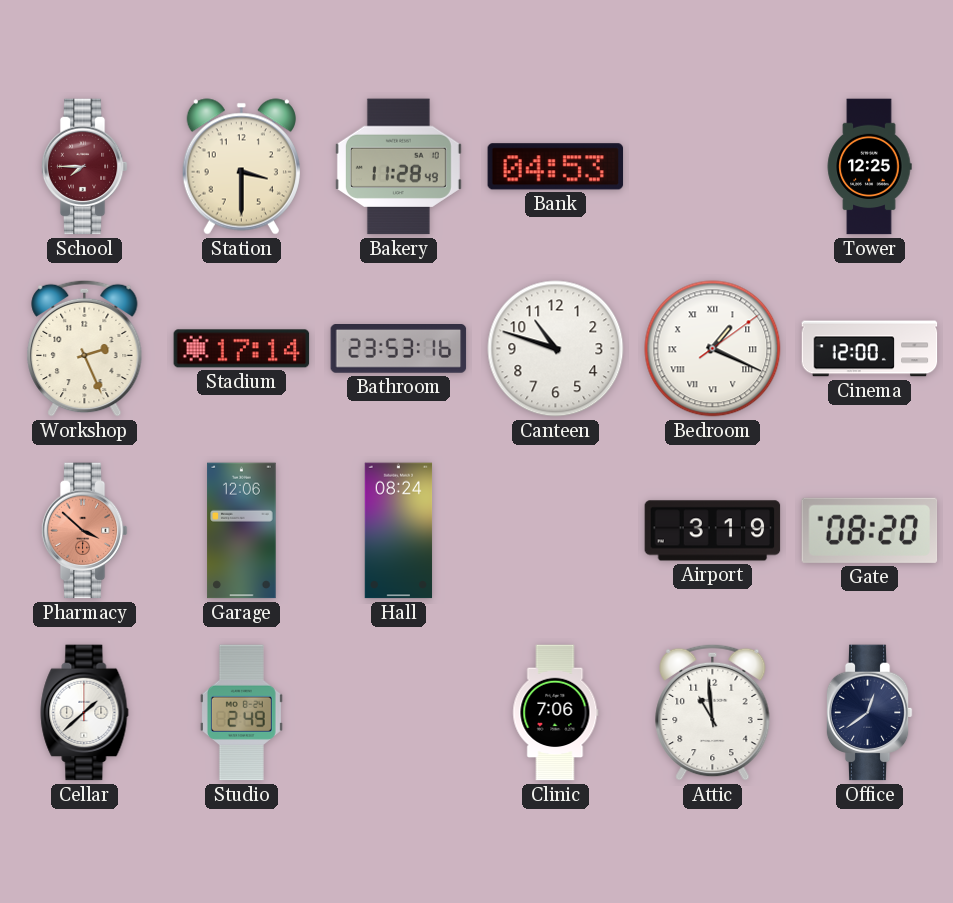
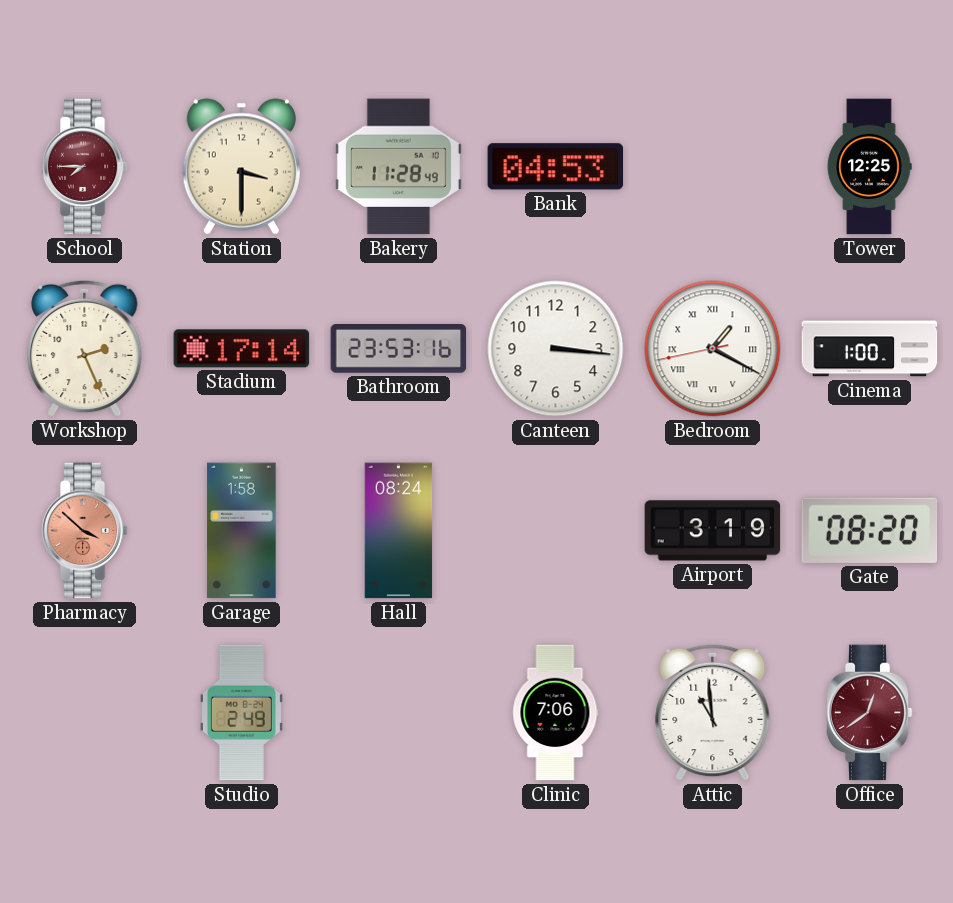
Canteen: 10:48 -> 3:16 (556, 349)
Bedroom: 1:19:09 -> 1:19:43 (713, 349)
Cinema: 12:00 -> 1:00 (870, 349)
Garage: 12:06 -> 1:58 (242, 531)
Cellar: 1:38 -> none (85, 713)
Office dial: navy -> burgundy (869, 713)
